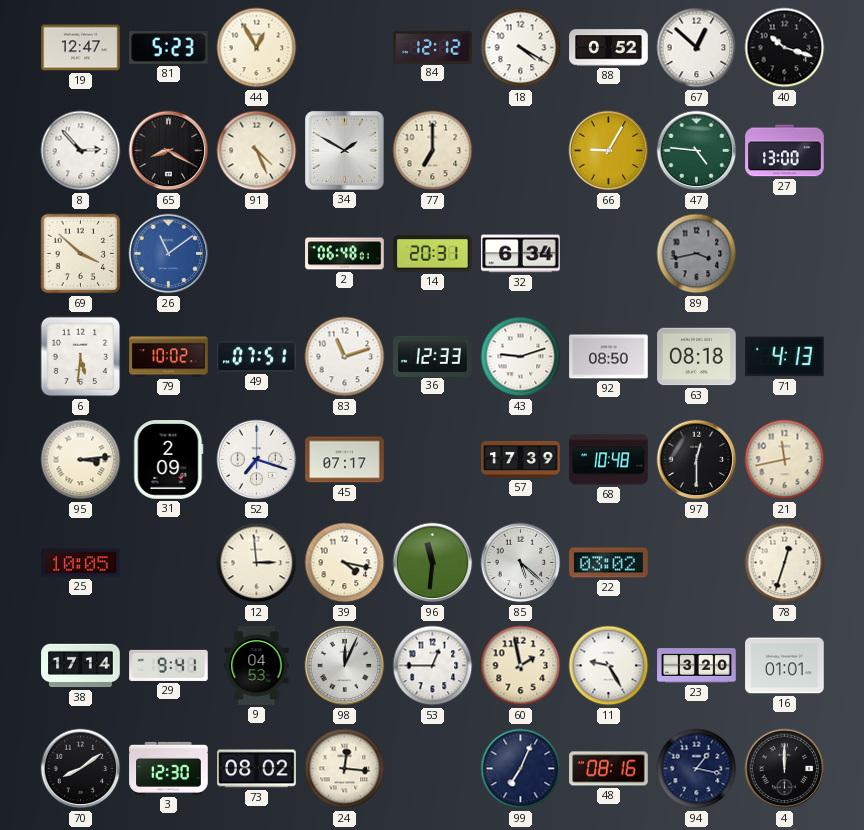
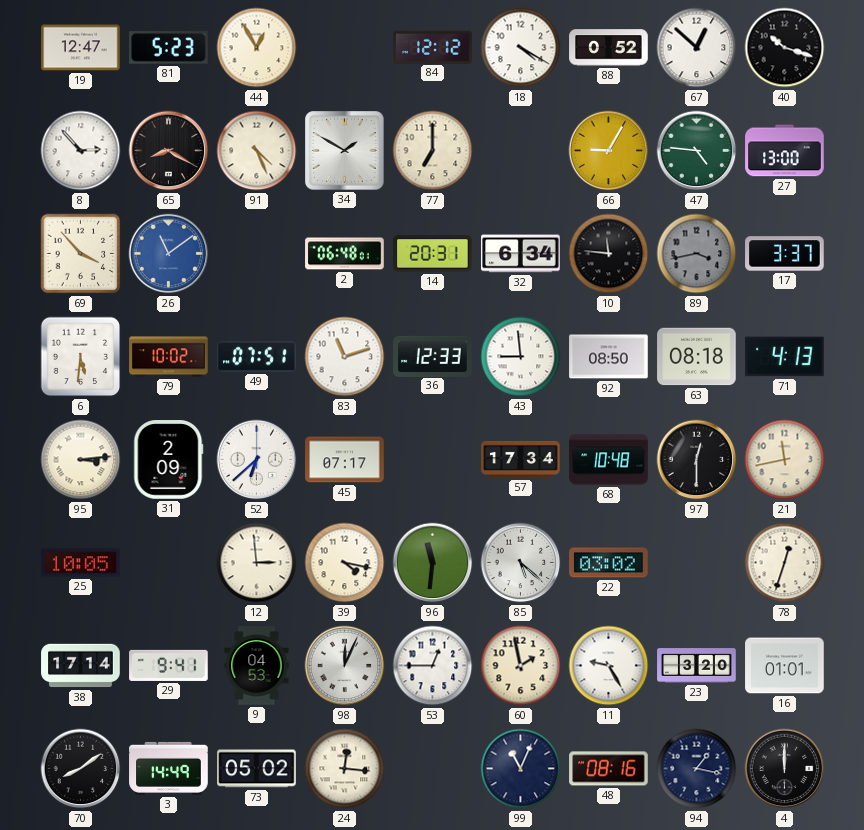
69: 3:52 -> 3:53 (81, 254)
10: none -> 11:46 (609, 254)
17: none -> 3:37 (785, 254)
43: 9:12 -> 8:59 (521, 357)
52: 7:18 -> 6:38 (257, 460)
57: 17:39 -> 17:34 (521, 459)
3: 12:30 -> 14:49 (169, 768)
73: 08:02 -> 05:02 (257, 769)
99: 7:04 -> 11:04 (521, 769)
